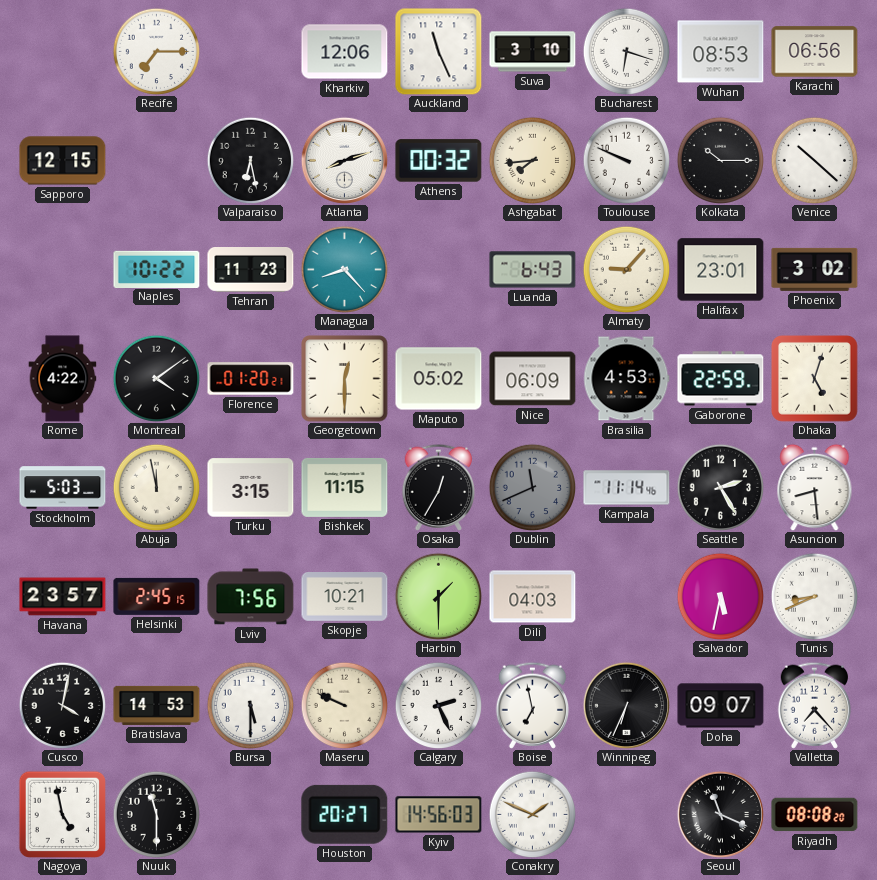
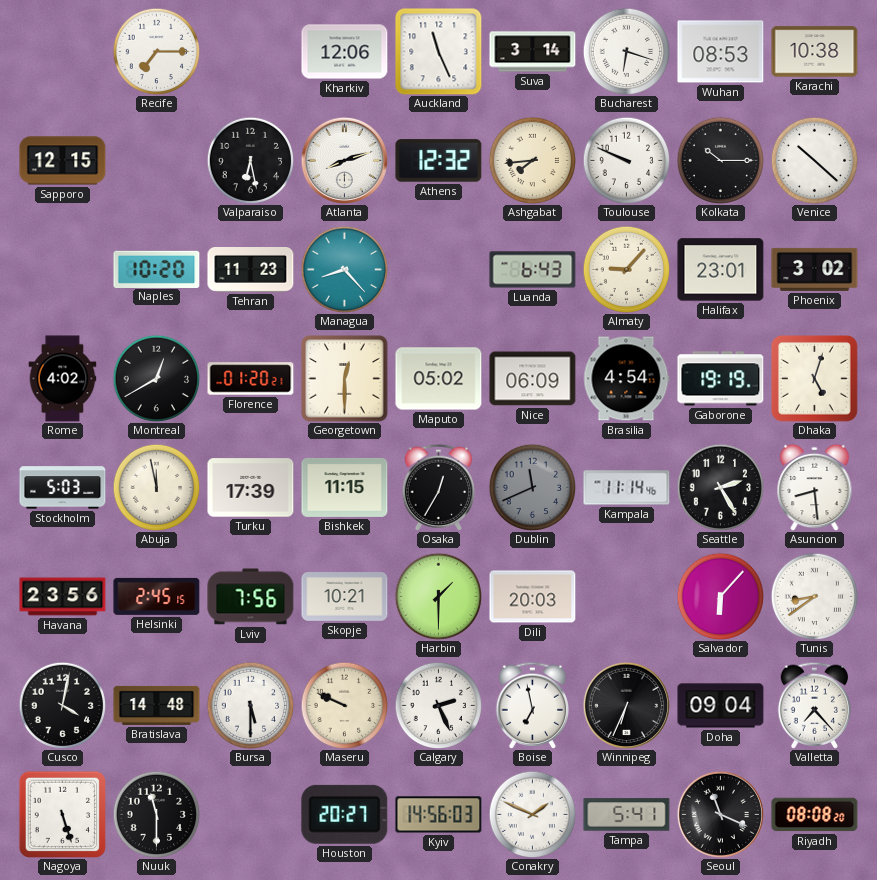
Suva: 3:10 -> 3:14 (533, 52)
Karachi: 06:56 -> 10:38 (815, 52)
Athens: 00:32 -> 12:32 (439, 161)
Naples: 10:22 -> 10:20 (157, 269)
Rome: 4:22 -> 4:02 (63, 379)
Montreal: 4:09 -> 12:40 (156, 378)
Brasilia: 4:53 -> 4:54 (626, 379)
Gaborone: 22:59 -> 19:19 (721, 379)
Turku: 3:15 -> 17:39 (251, 488)
Havana: 23:57 -> 23:56 (63, 597)
Dili: 04:03 -> 20:03 (533, 597)
Salvador: 5:32 -> 6:07 (720, 596)
Tunis: 8:41 -> 8:39 (814, 596)
Bratislava: 14:53 -> 14:48 (157, 705)
Doha: 09:07 -> 09:04 (721, 706)
Nagoya: 4:58 -> 5:27 (62, 814)
Tampa: none -> 5:41 (627, 815)
